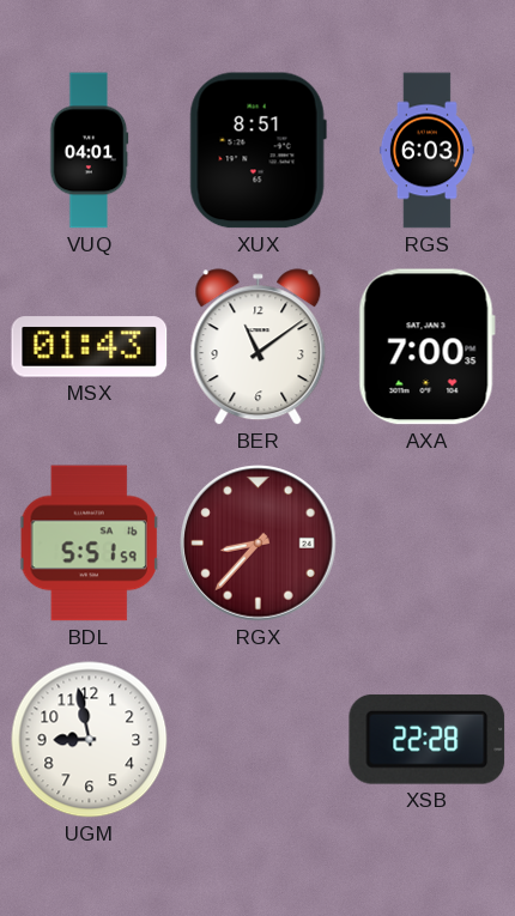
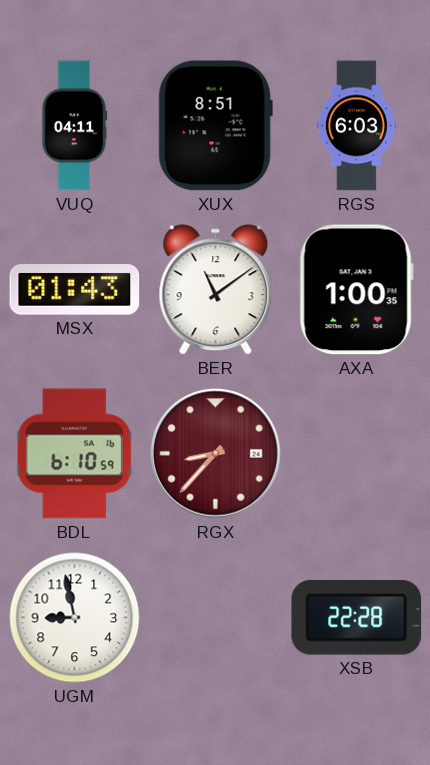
VUQ: 04:01 -> 04:11 (74, 126)
AXA: 7:00 -> 1:00 (356, 290)
BDL: 5:51 -> 6:10 (75, 454)
